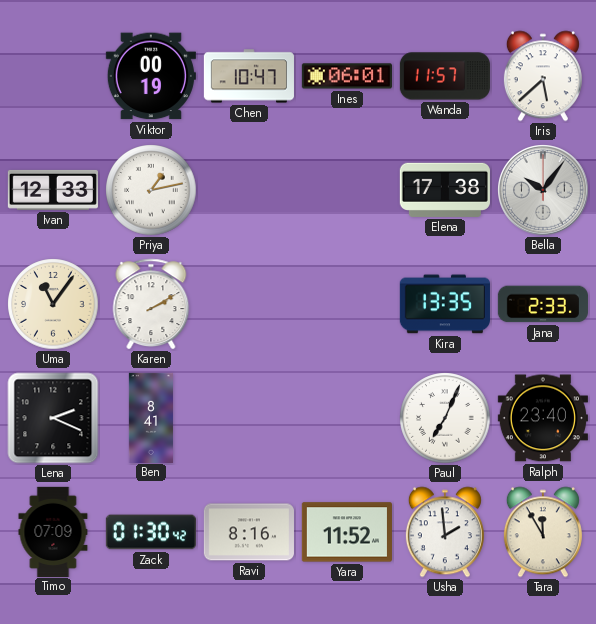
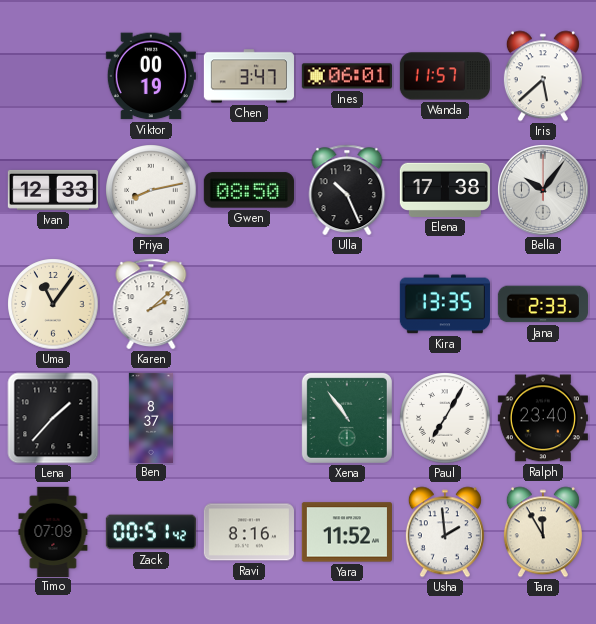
Chen: 10:47 -> 3:47 (249, 76)
Priya: 1:13 -> 8:13 (151, 190)
Gwen: none -> 08:50 (249, 190)
Ulla: none -> 10:26 (347, 190)
Karen: 2:10 -> 2:08 (151, 304)
Lena: 2:19 -> 1:37 (53, 418)
Ben: 8:41 -> 8:37 (151, 417)
Xena: none -> 10:54 (347, 418)
Paul: 7:04 -> 7:05 (445, 418)
Zack: 01:30 -> 00:51 (151, 532)
